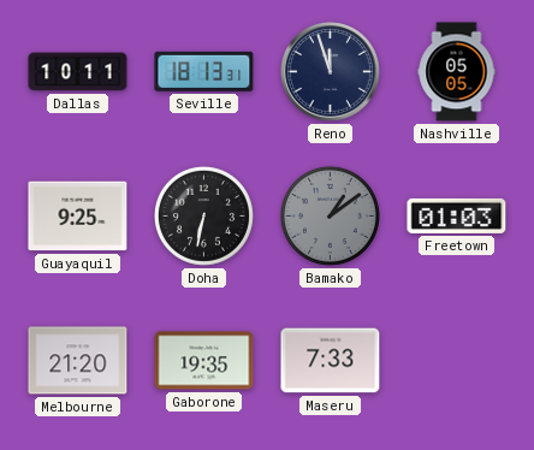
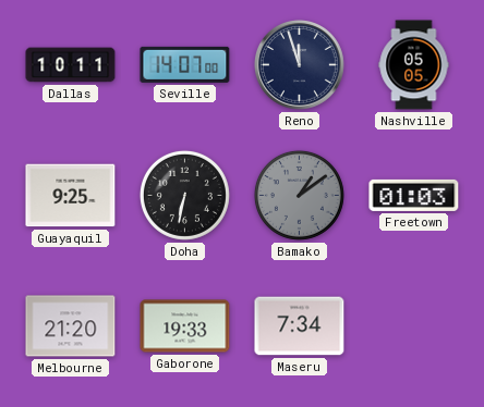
Seville: 18:13 -> 14:07 (185, 64)
Gaborone: 19:35 -> 19:33 (185, 326)
Maseru: 7:33 -> 7:34 (300, 326)
